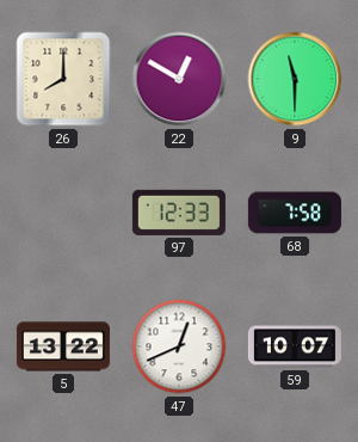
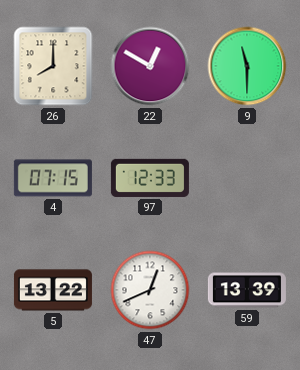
4: none -> 07:15 (53, 178)
68: 7:58 -> none (295, 213)
59: 10:07 -> 13:39 (247, 290)
